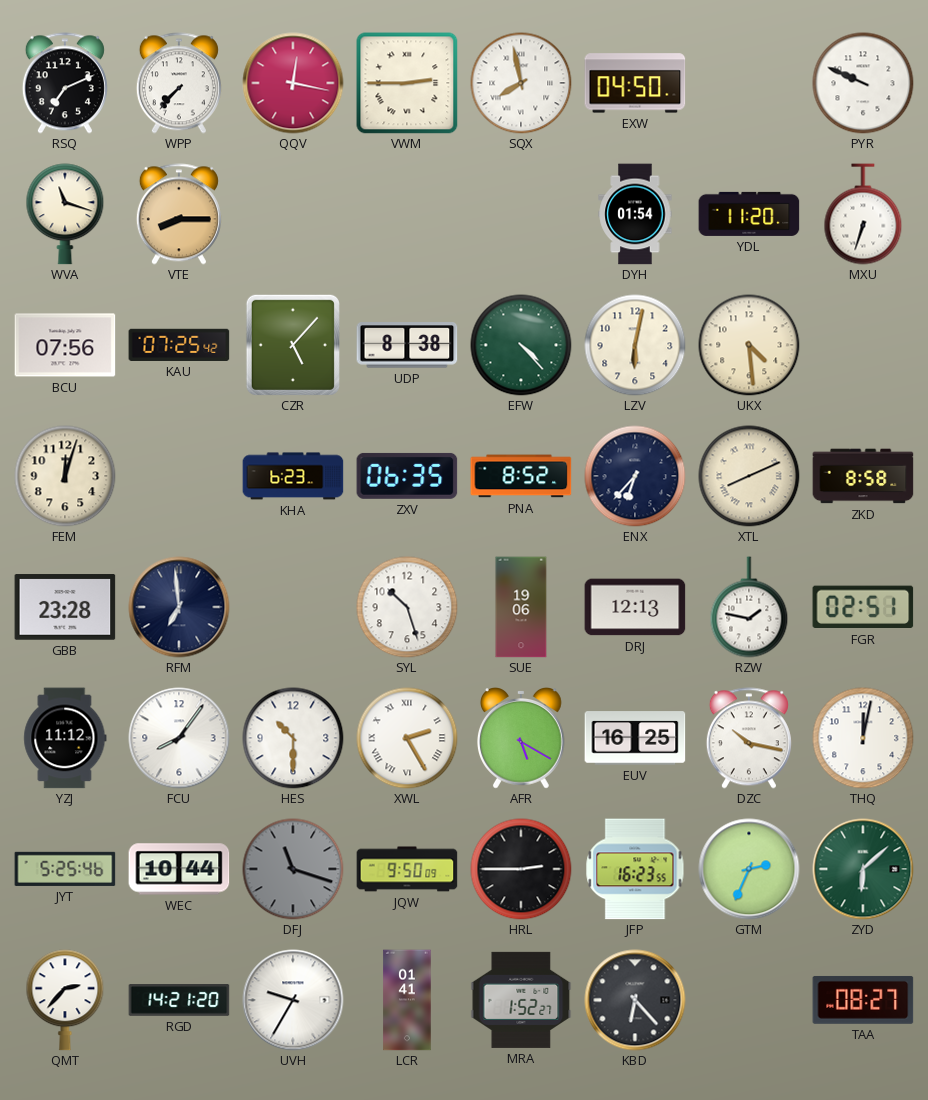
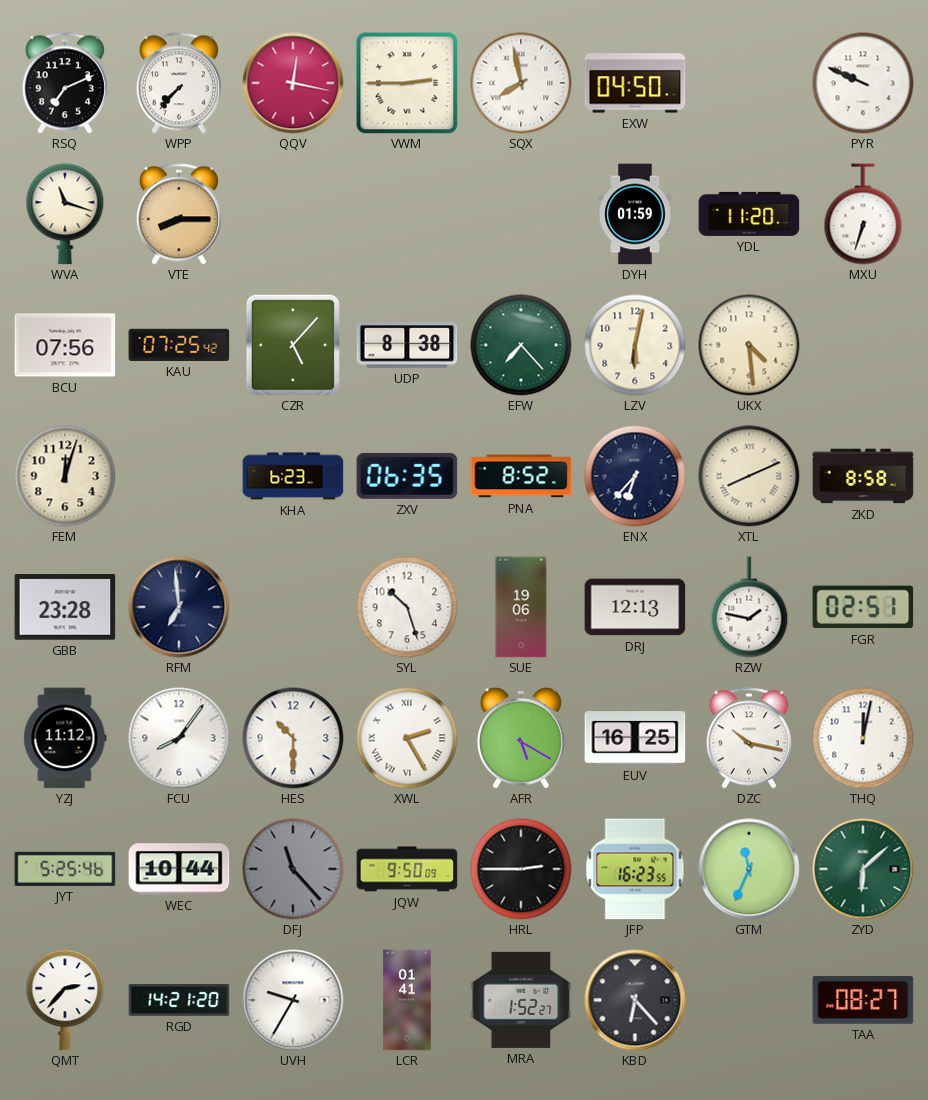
DYH: 01:54 -> 01:59 (635, 214)
EFW: 4:23 -> 7:23 (521, 345)
DFJ: 11:18 -> 11:23 (293, 869)
GTM: 2:34 -> 11:34 (749, 869)
